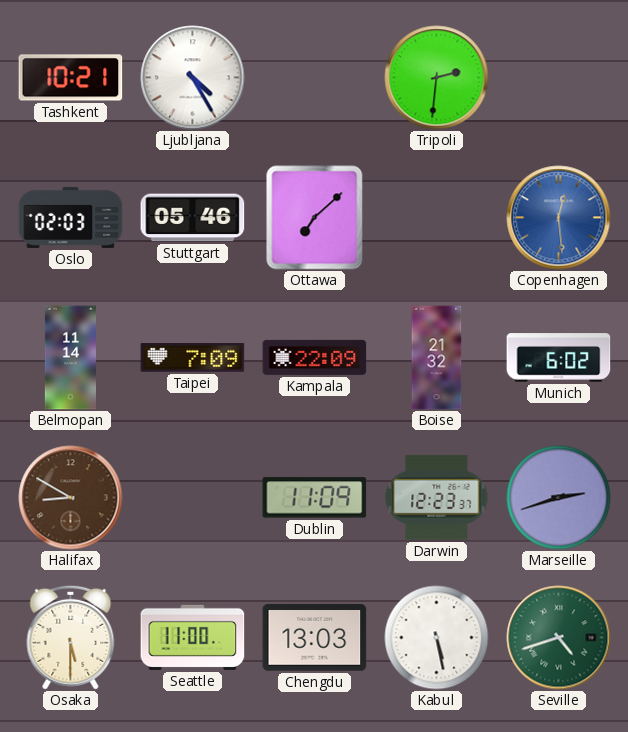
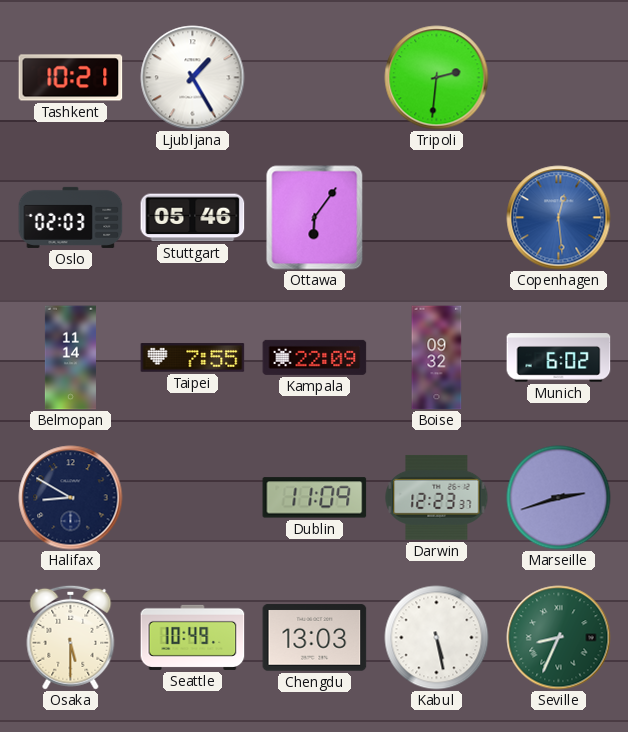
Ljubljana: 4:25 -> 1:25 (193, 78)
Ottawa: 7:08 -> 6:06 (315, 218)
Taipei: 7:09 -> 7:55 (193, 358)
Boise: 21:32 -> 09:32 (437, 358)
Halifax dial: brown -> navy (71, 498)
Seattle: 11:00 -> 10:49 (193, 637)
Seville: 4:42 -> 8:34 (559, 638)
